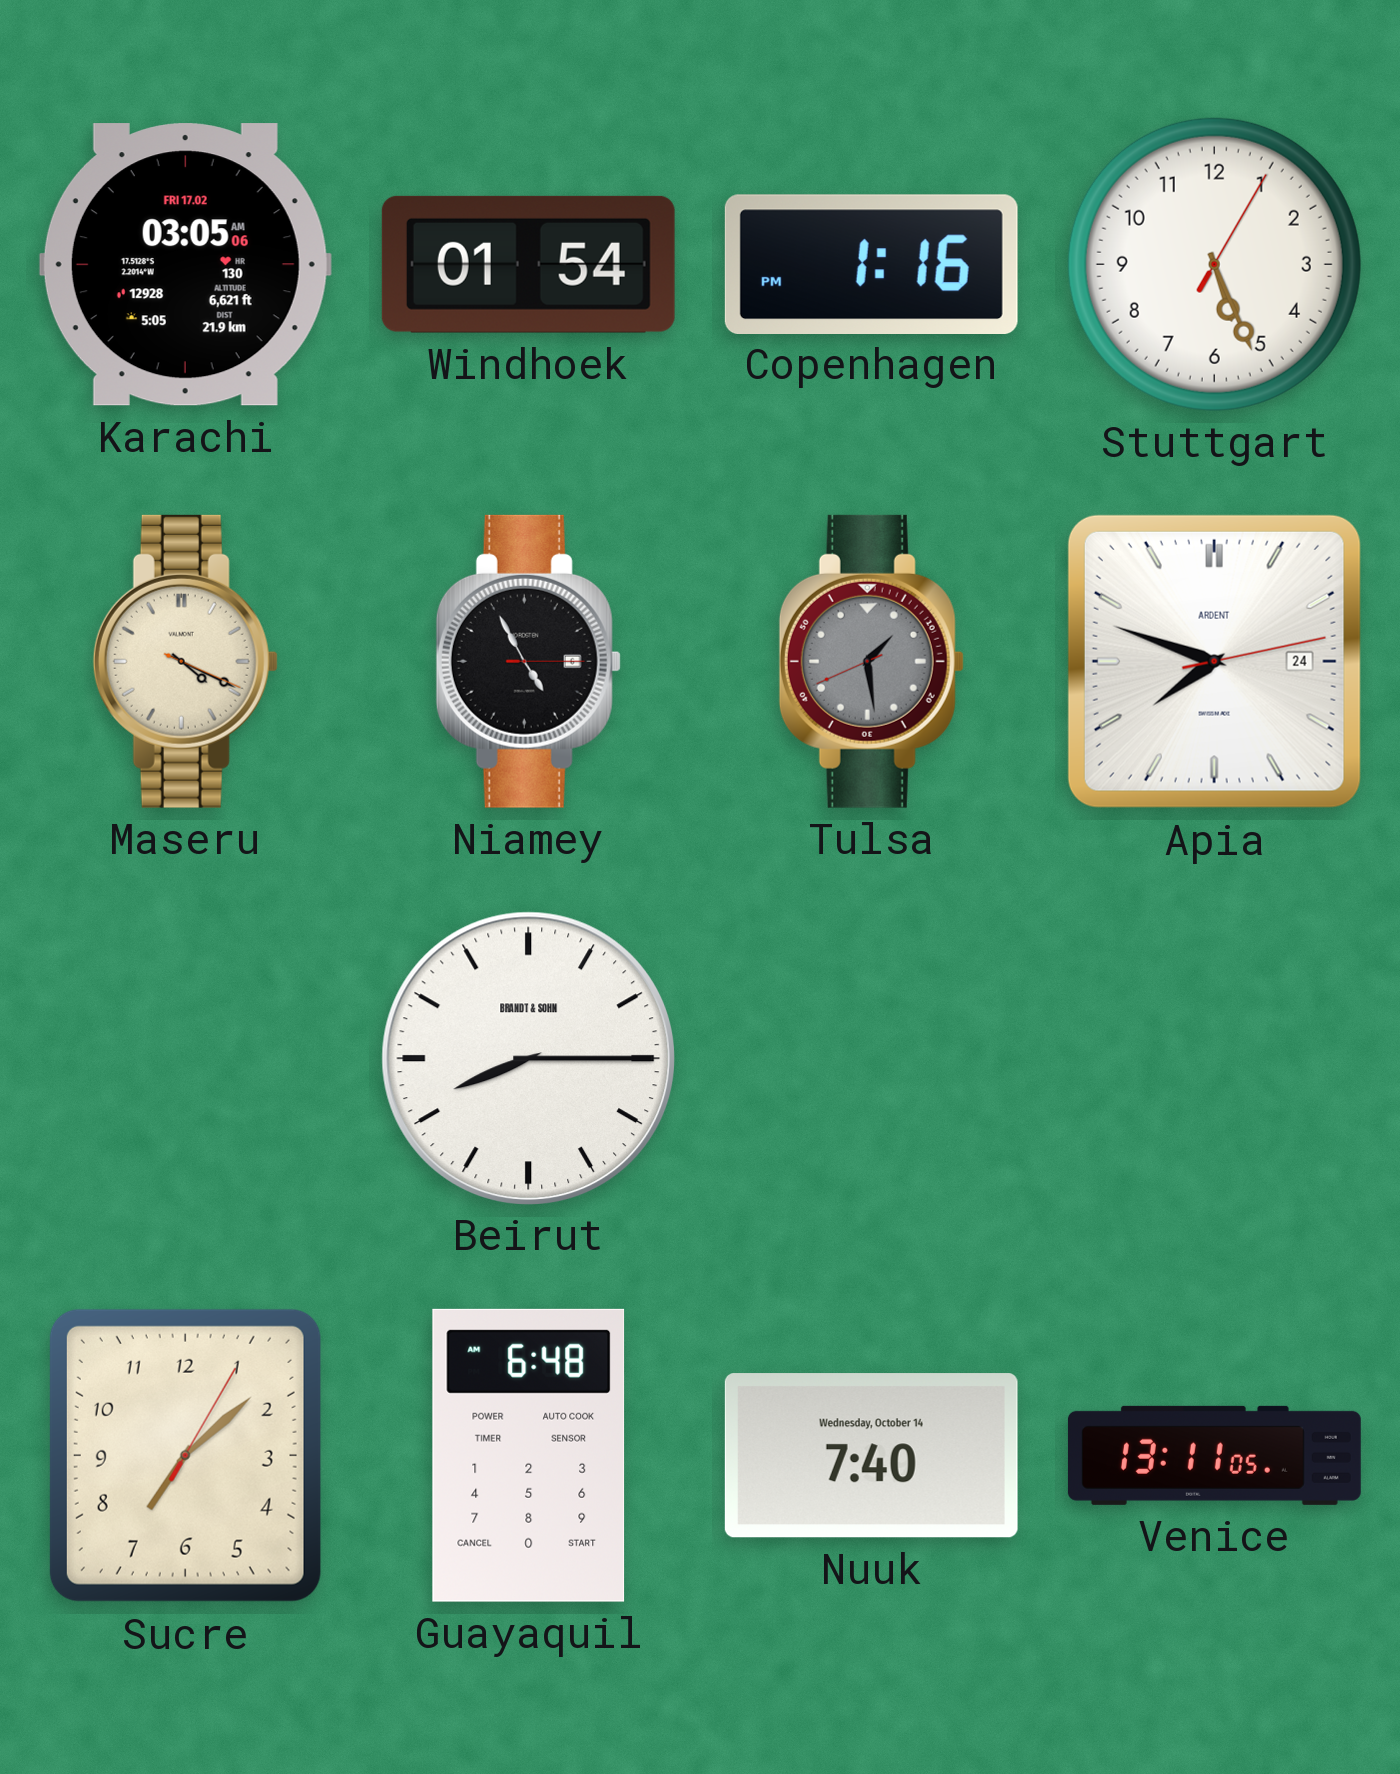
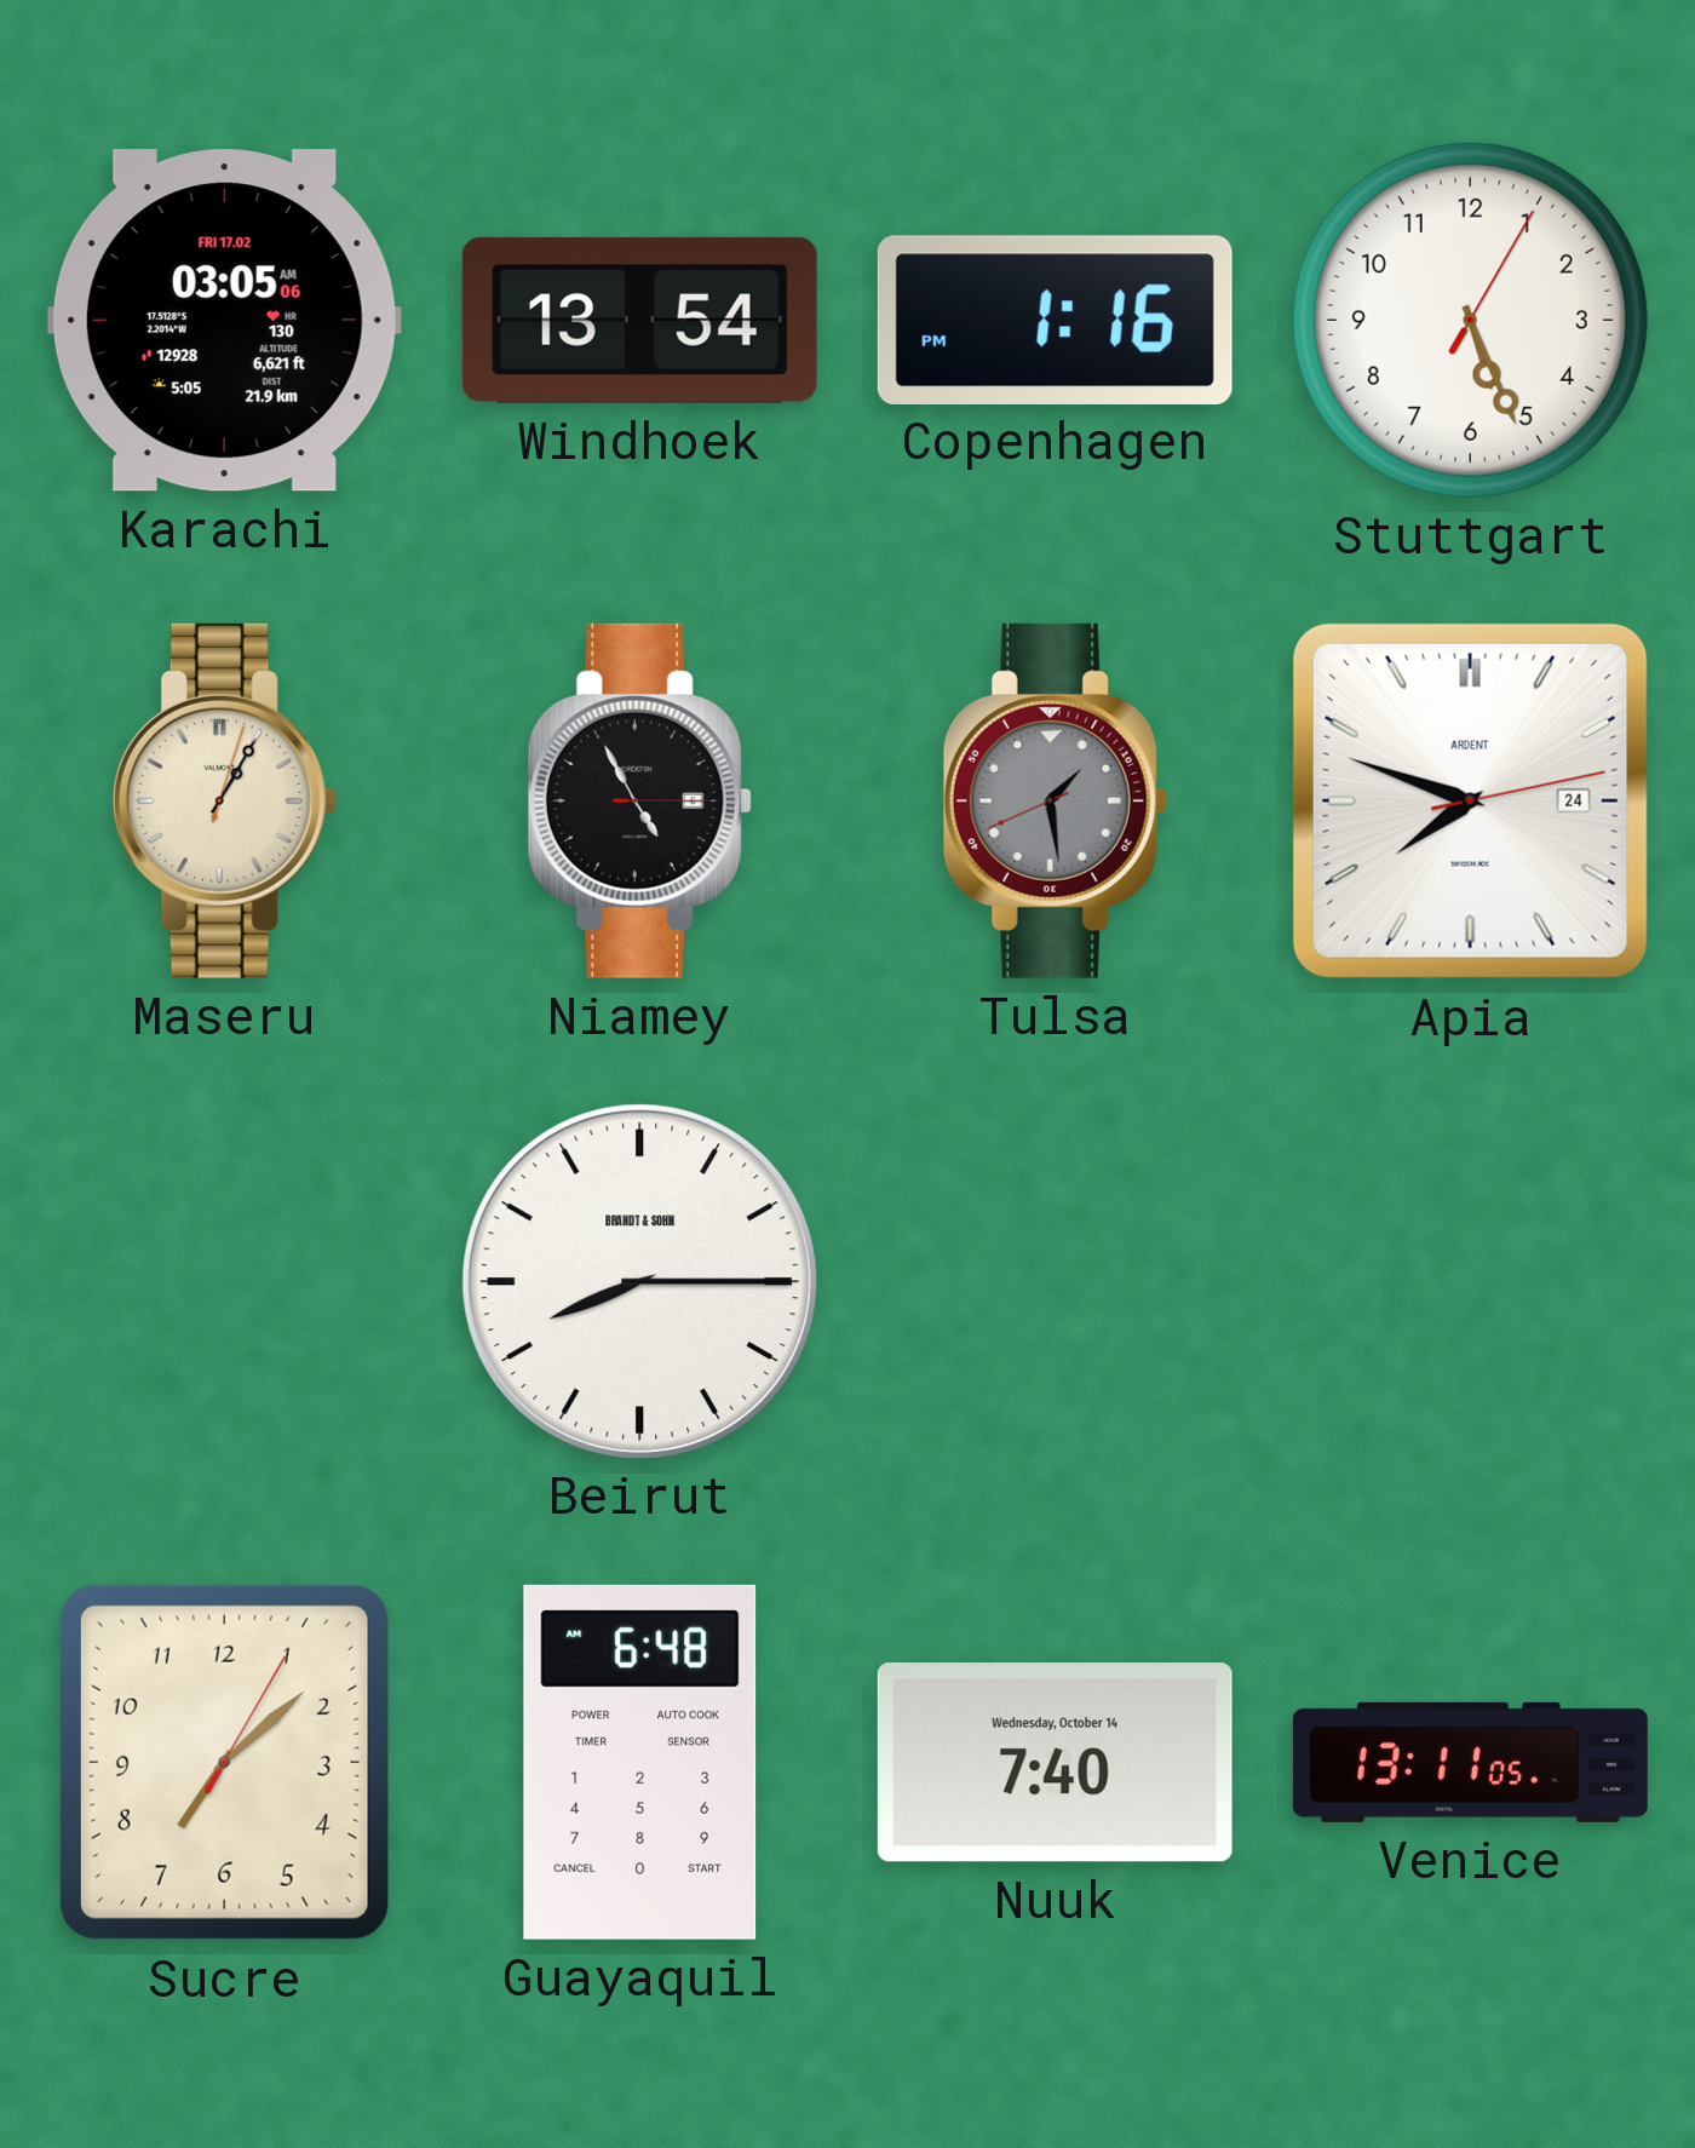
Windhoek: 01:54 -> 13:54 (639, 320)
Maseru: 4:19 -> 1:05 (224, 800)
